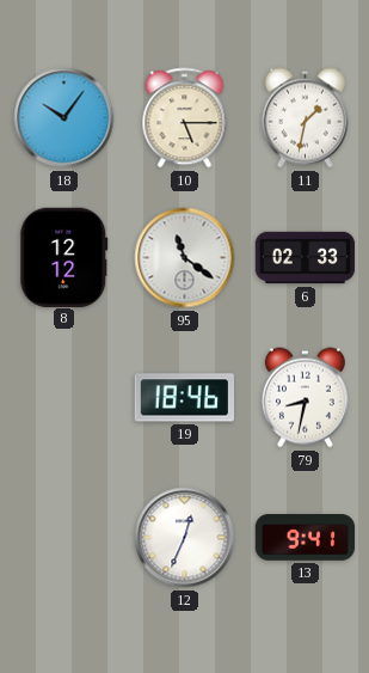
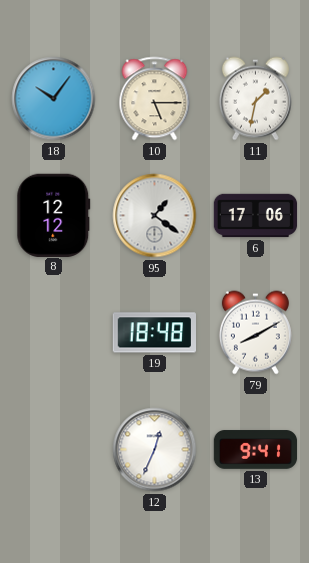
95: 11:21 -> 1:21 (155, 216)
6: 02:33 -> 17:06 (256, 216)
19: 18:46 -> 18:48 (154, 333)
79: 8:32 -> 8:10 (255, 333)
